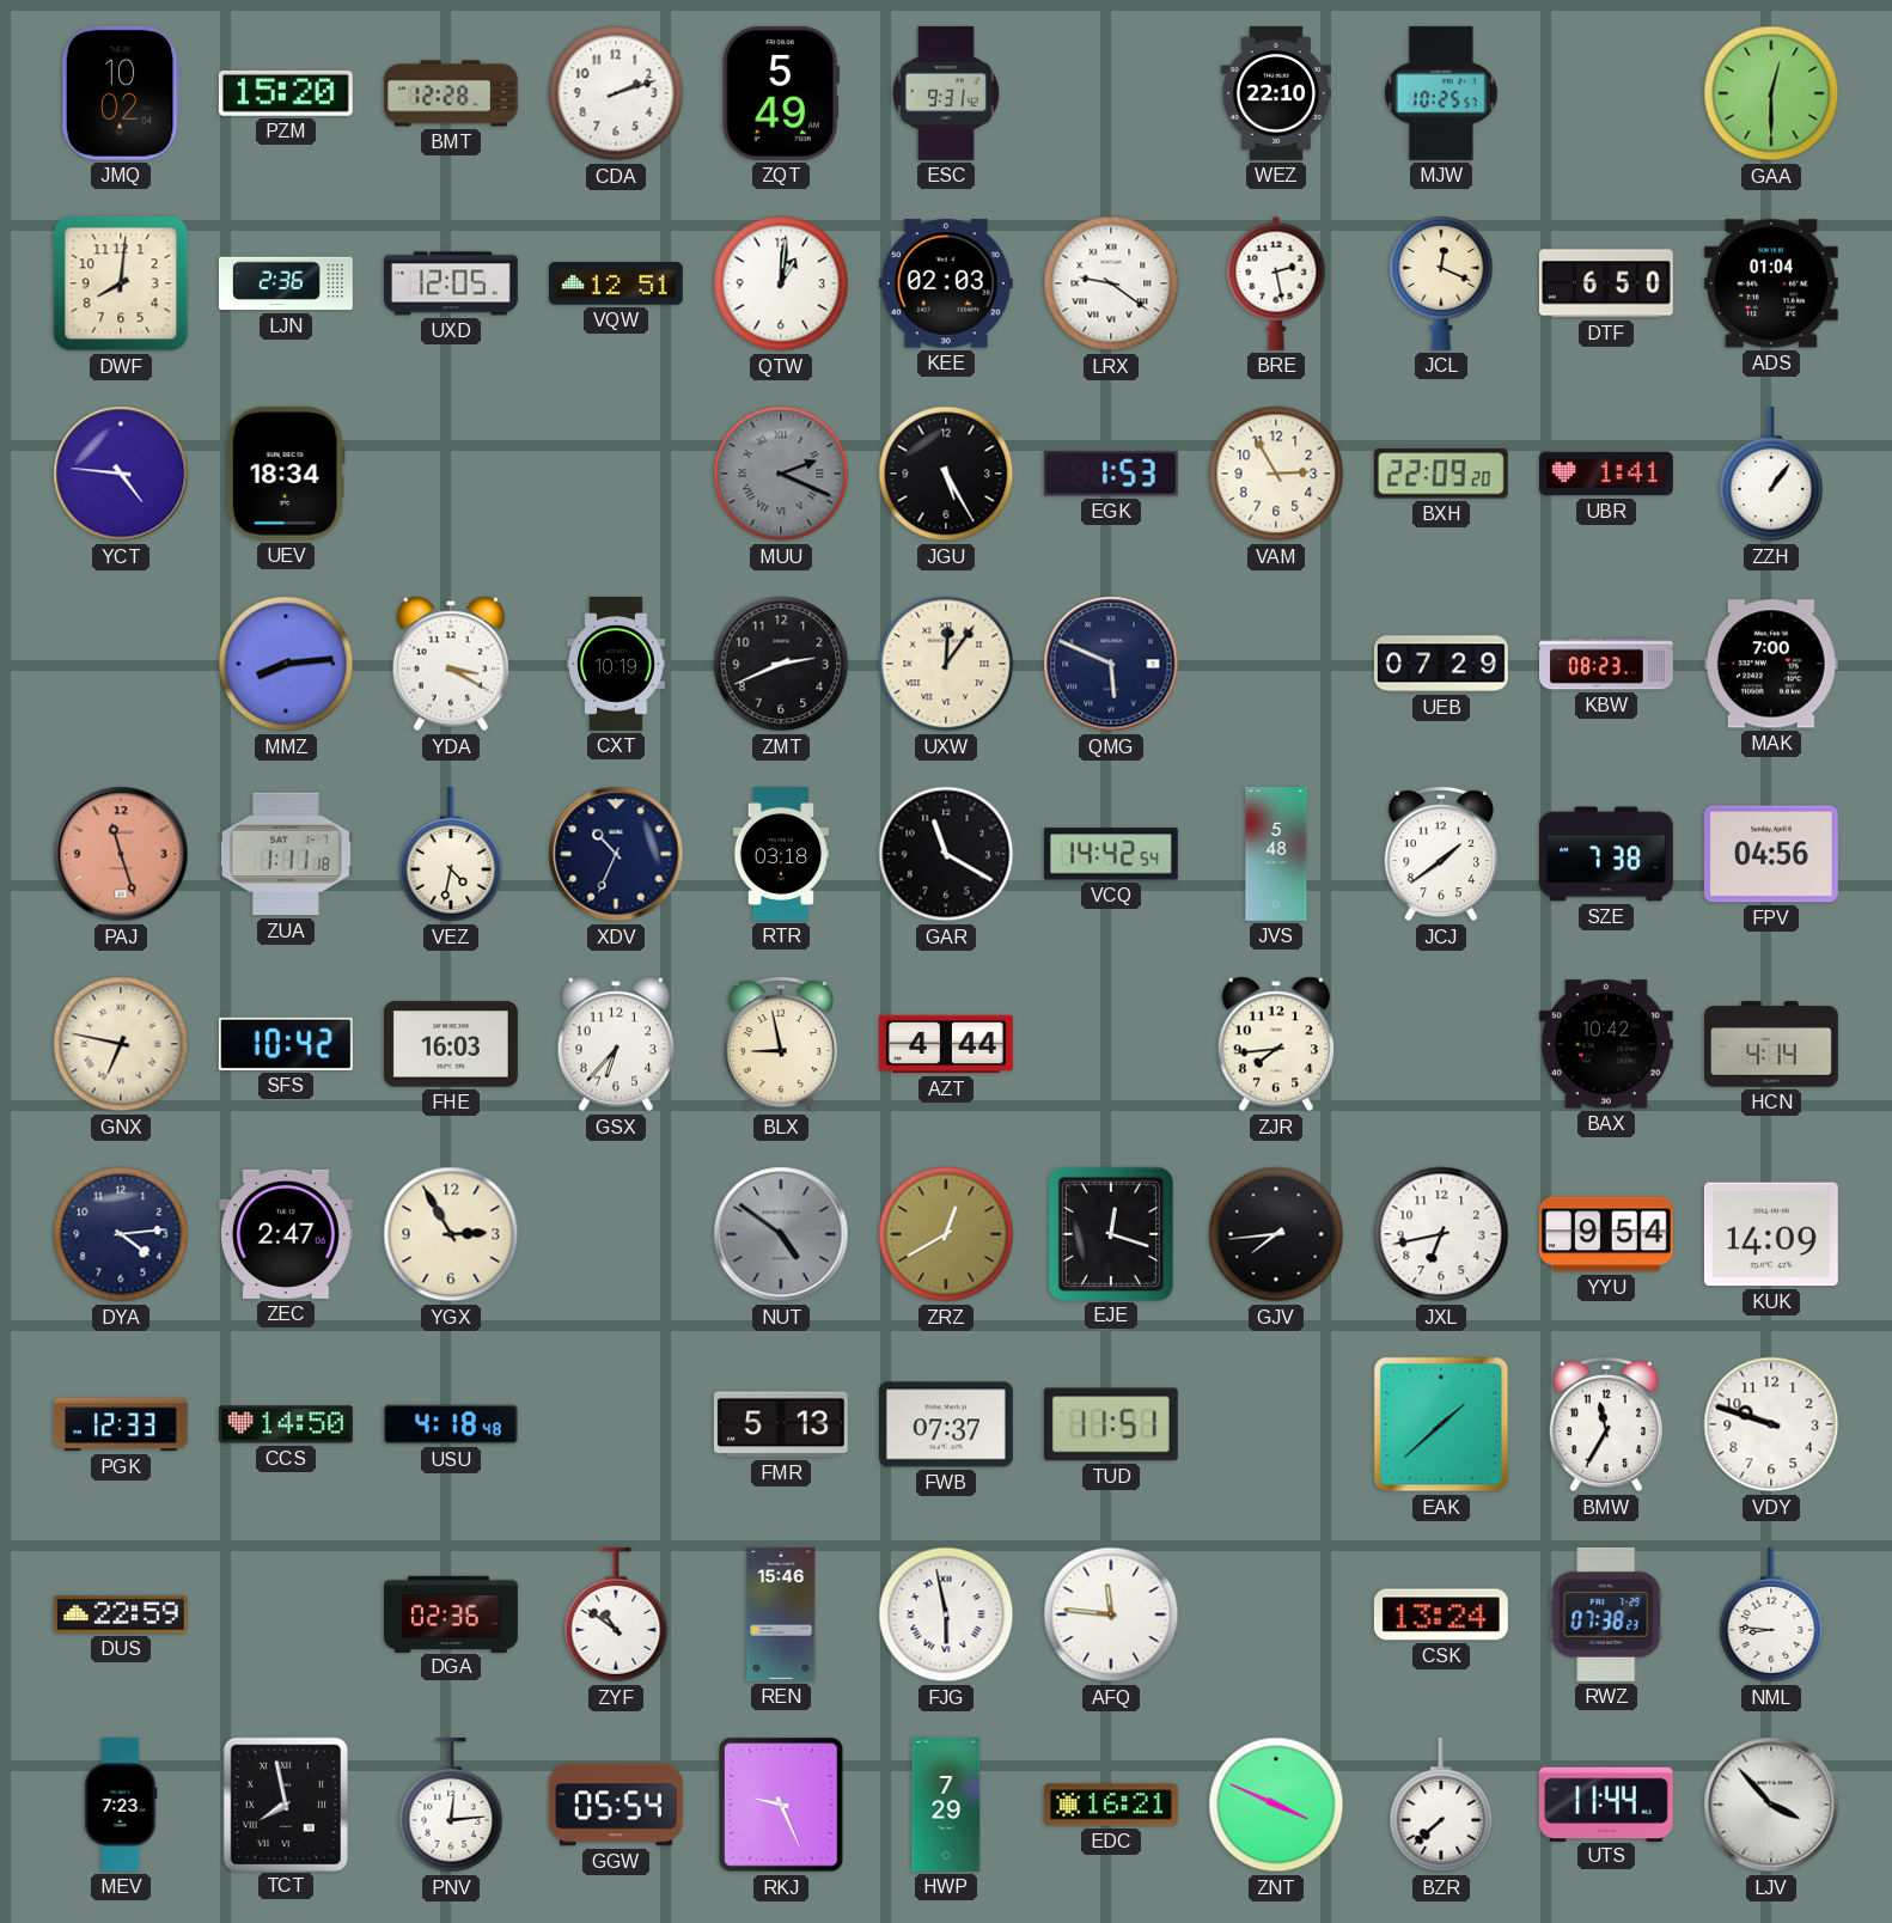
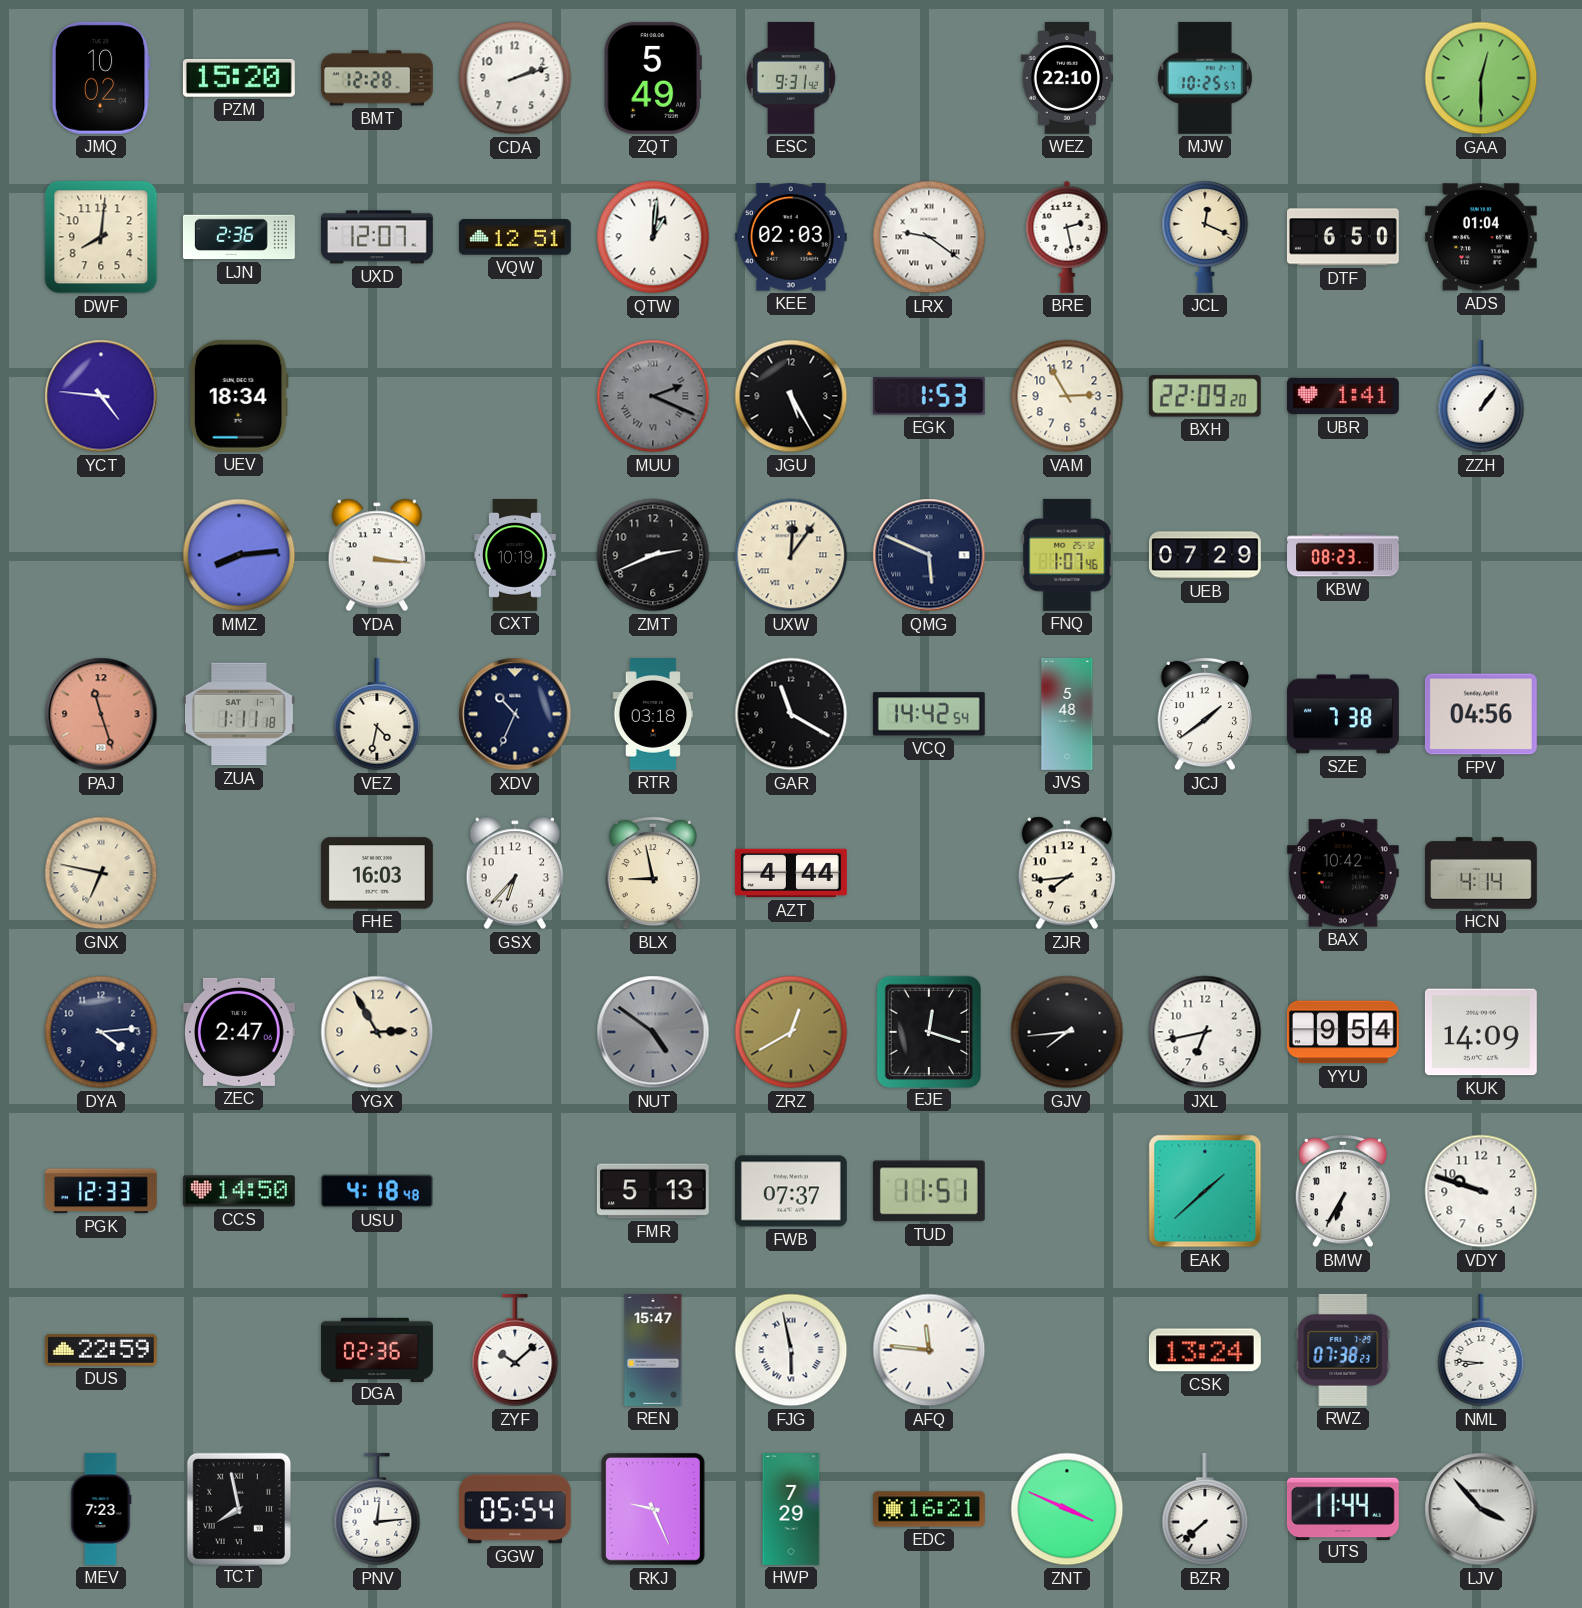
UXD: 12:05 -> 12:07 (377, 237)
YDA: 3:20 -> 3:16 (376, 555)
FNQ: none -> 1:07 (1067, 555)
MAK: 7:00 -> none (1771, 664)
SFS: 10:42 -> none (286, 1044)
BMW: 11:35 -> 6:35 (1342, 1191)
ZYF: 10:51 -> 10:08 (515, 1350)
REN: 15:46 -> 15:47 (653, 1350)
